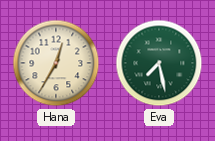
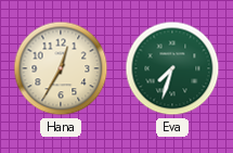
Eva: 7:28 -> 7:33 (172, 68)
